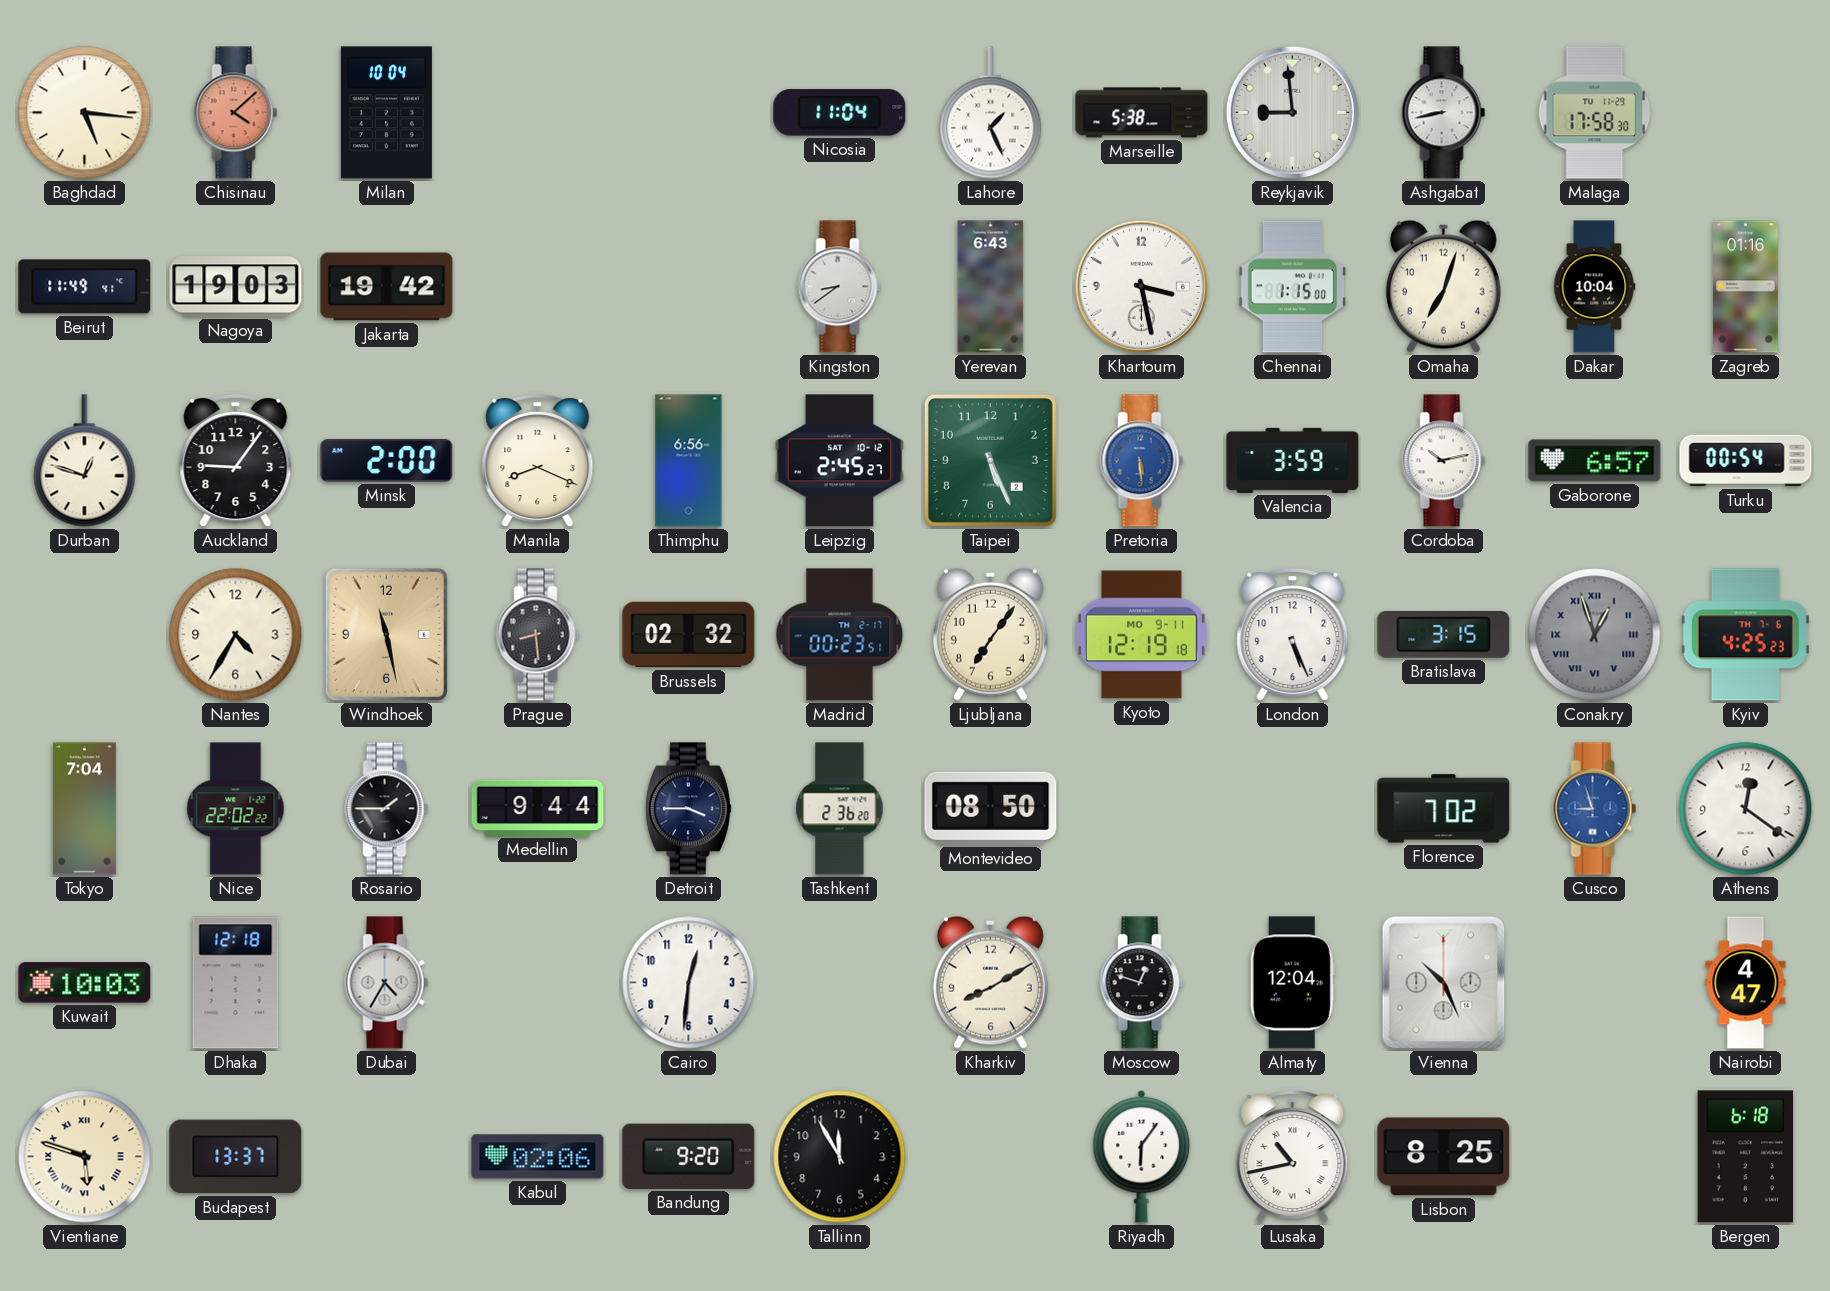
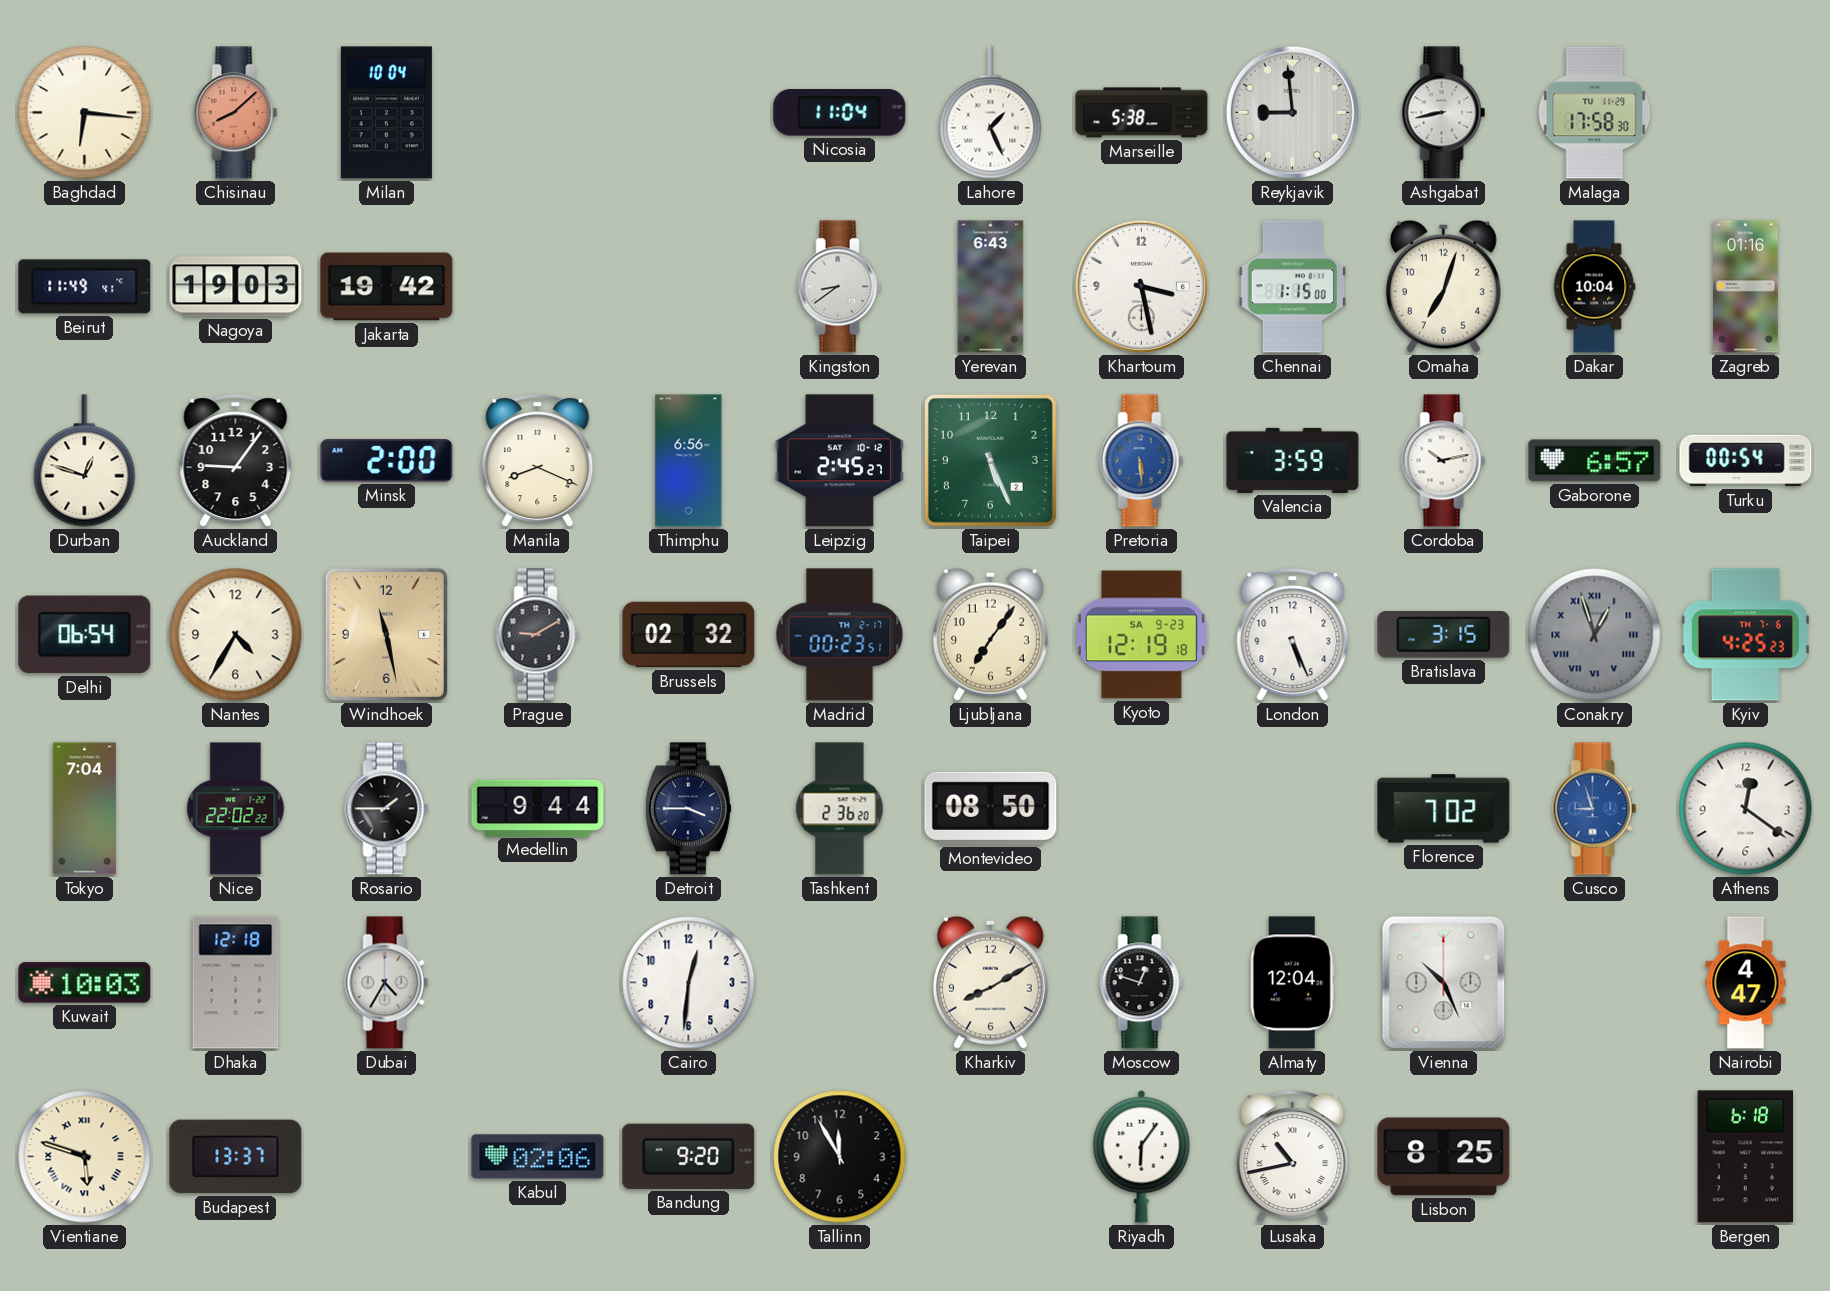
Baghdad: 5:16 -> 6:16 (85, 113)
Chisinau: 4:08 -> 8:08 (236, 113)
Delhi: none -> 06:54 (85, 635)
Prague: 8:29 -> 9:10 (538, 635)
Kyoto date: MO 9-11 -> SA 9-23 (1141, 635)
